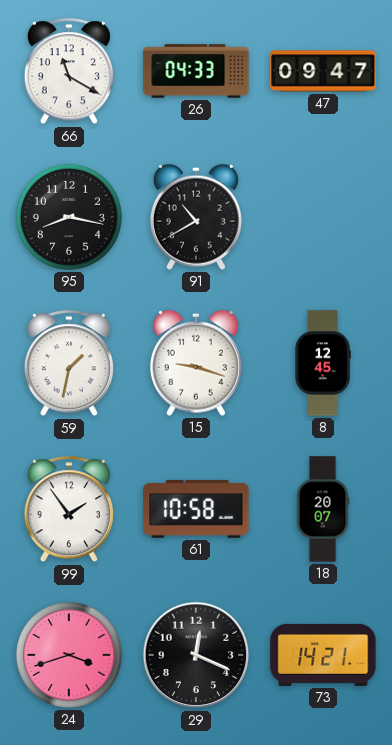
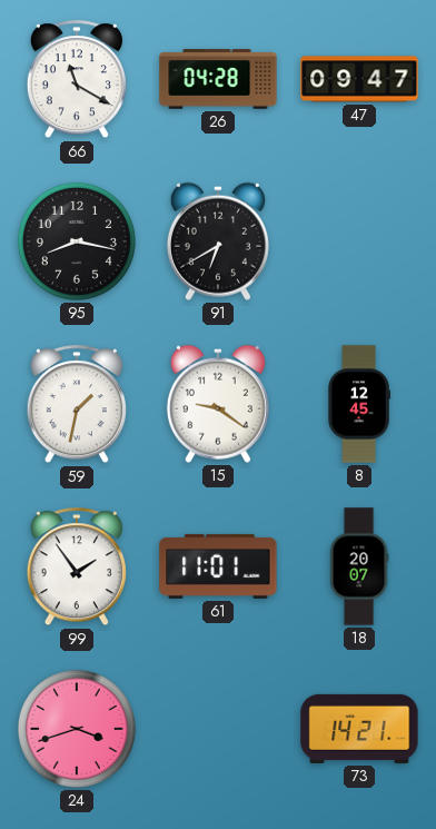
26: 04:33 -> 04:28 (218, 79)
91: 10:40 -> 6:40 (218, 241)
15: 9:18 -> 9:21 (218, 404)
61: 10:58 -> 11:01 (218, 566)
29: 12:19 -> none (196, 655)
